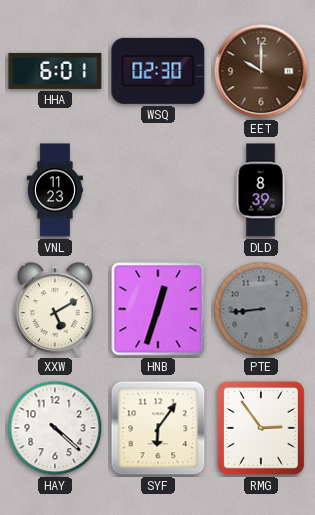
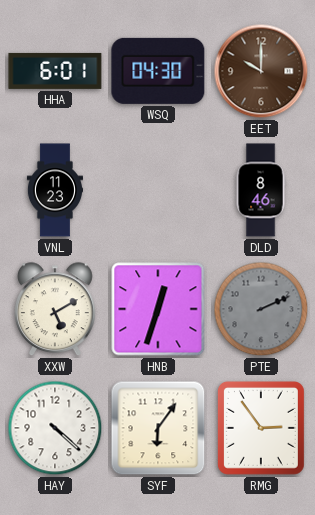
WSQ: 02:30 -> 04:30 (158, 71)
DLD: 8:39 -> 8:46 (261, 190)
PTE: 8:44 -> 2:11 (261, 309)
